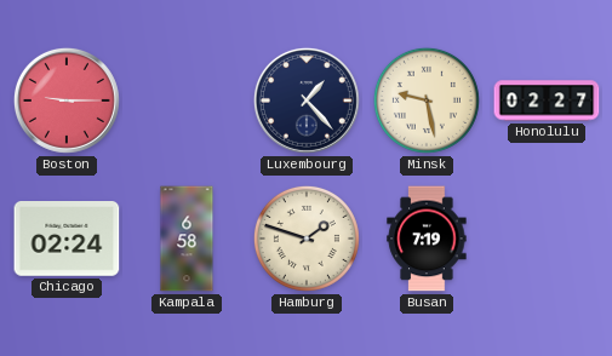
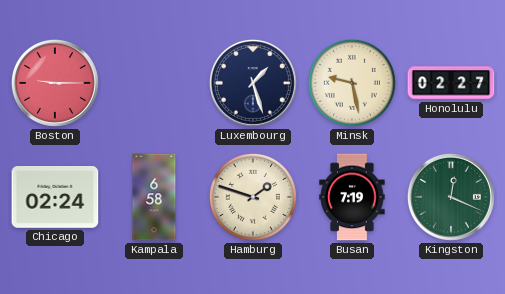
Luxembourg: 1:23 -> 1:27 (253, 83)
Kingston: none -> 12:19 (451, 197)
